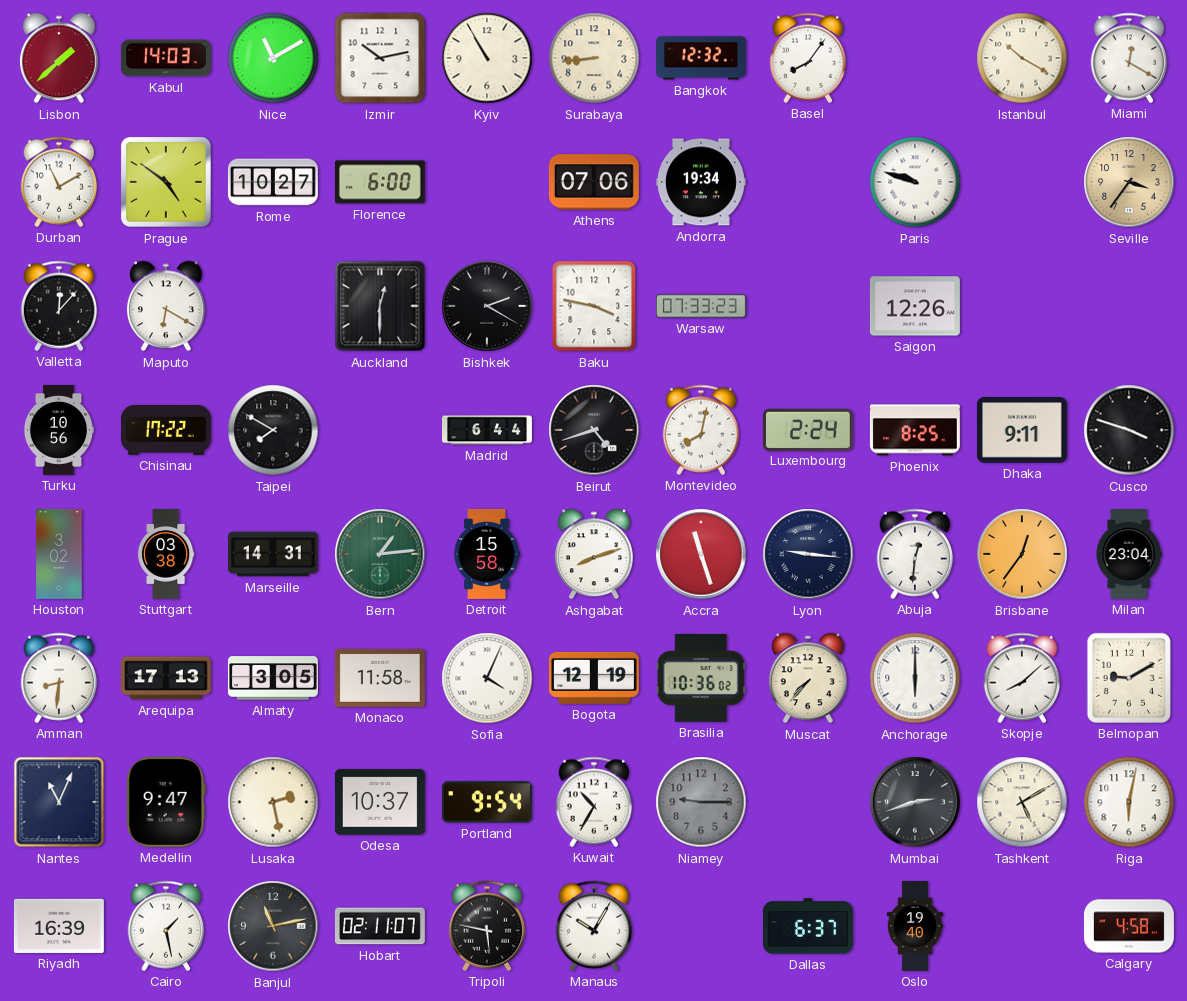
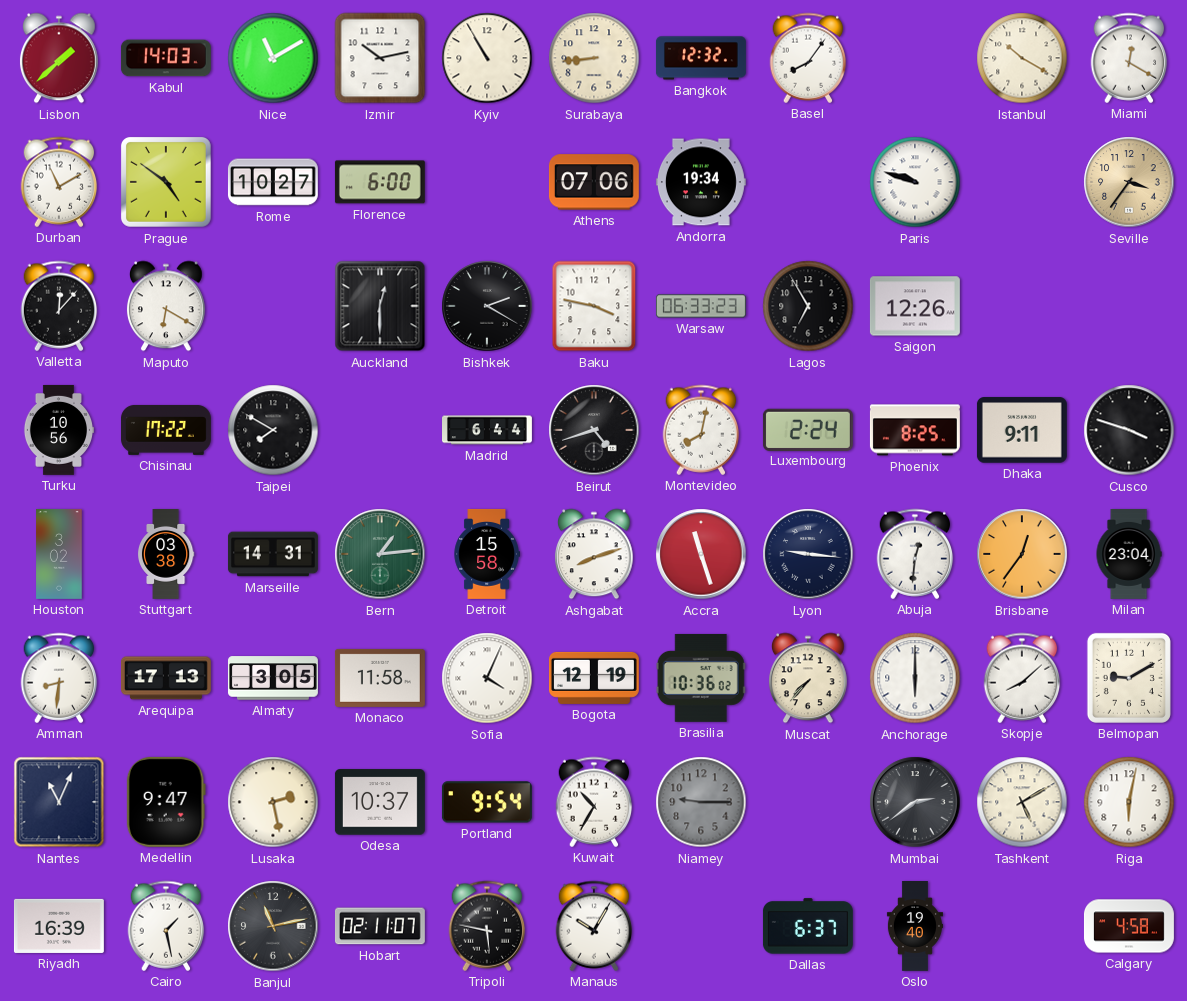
Warsaw: 07:33 -> 06:33 (701, 306)
Lagos: none -> 6:55 (808, 306)
Mumbai: 2:42 -> 2:39 (915, 802)
